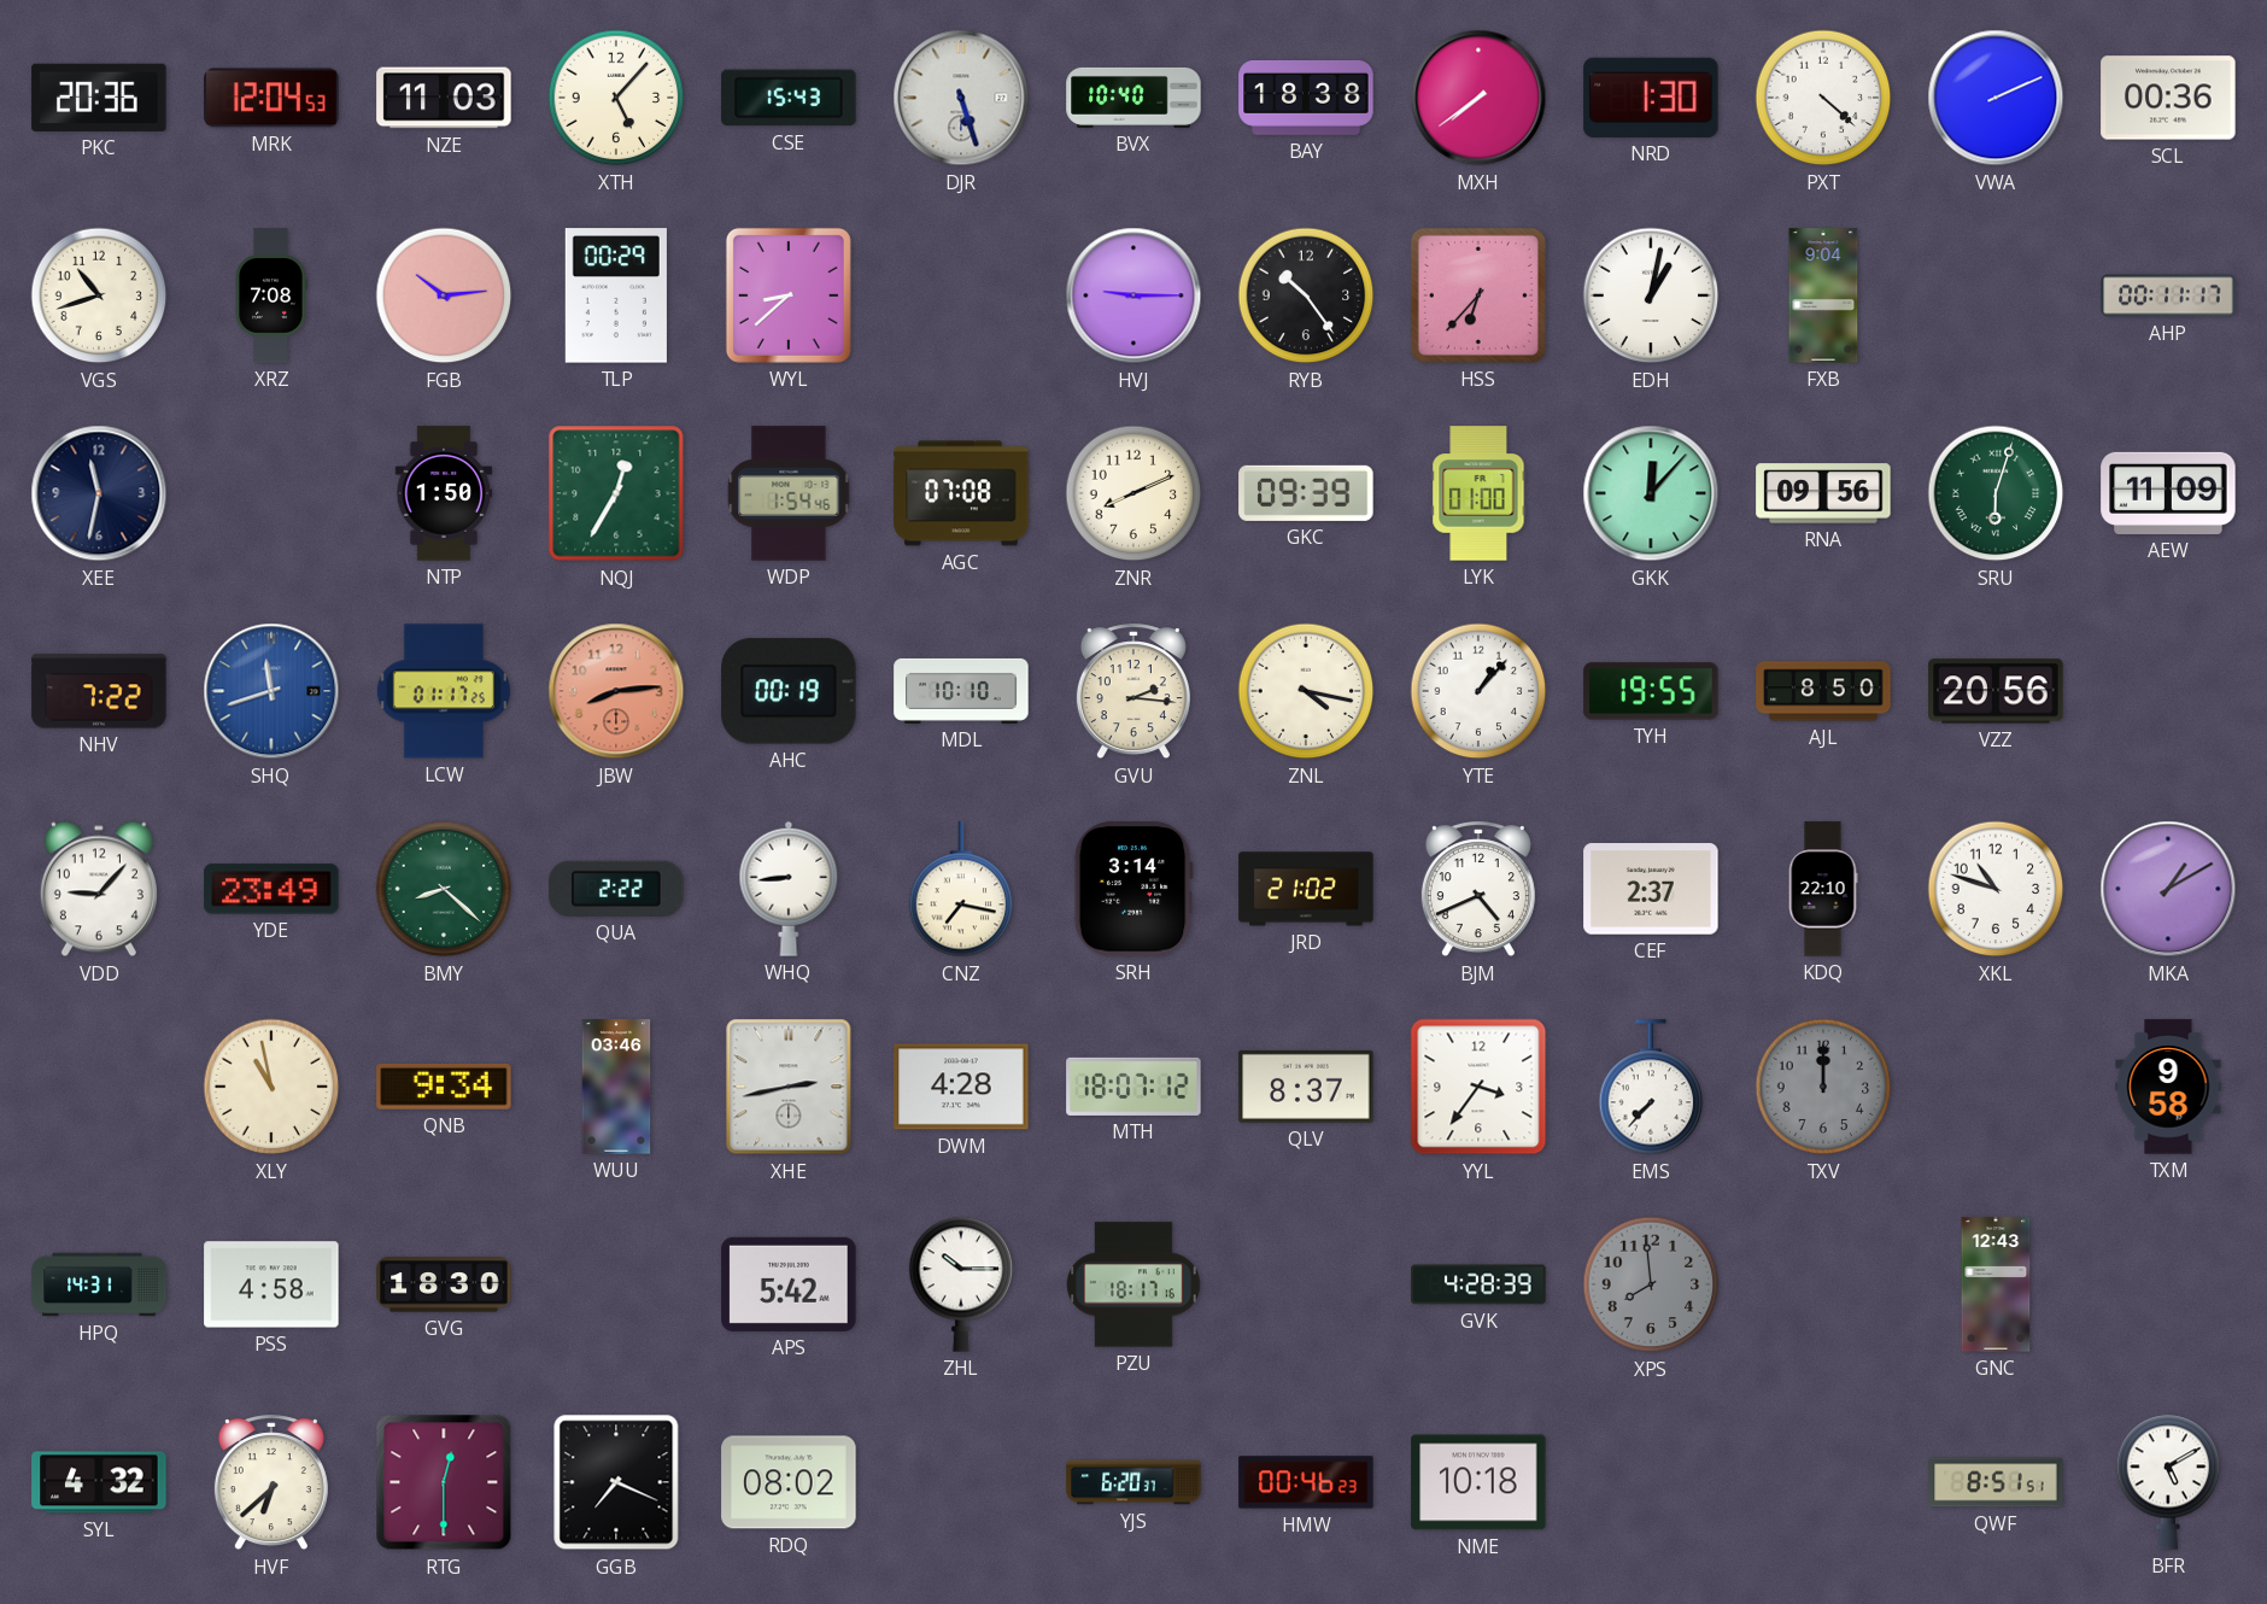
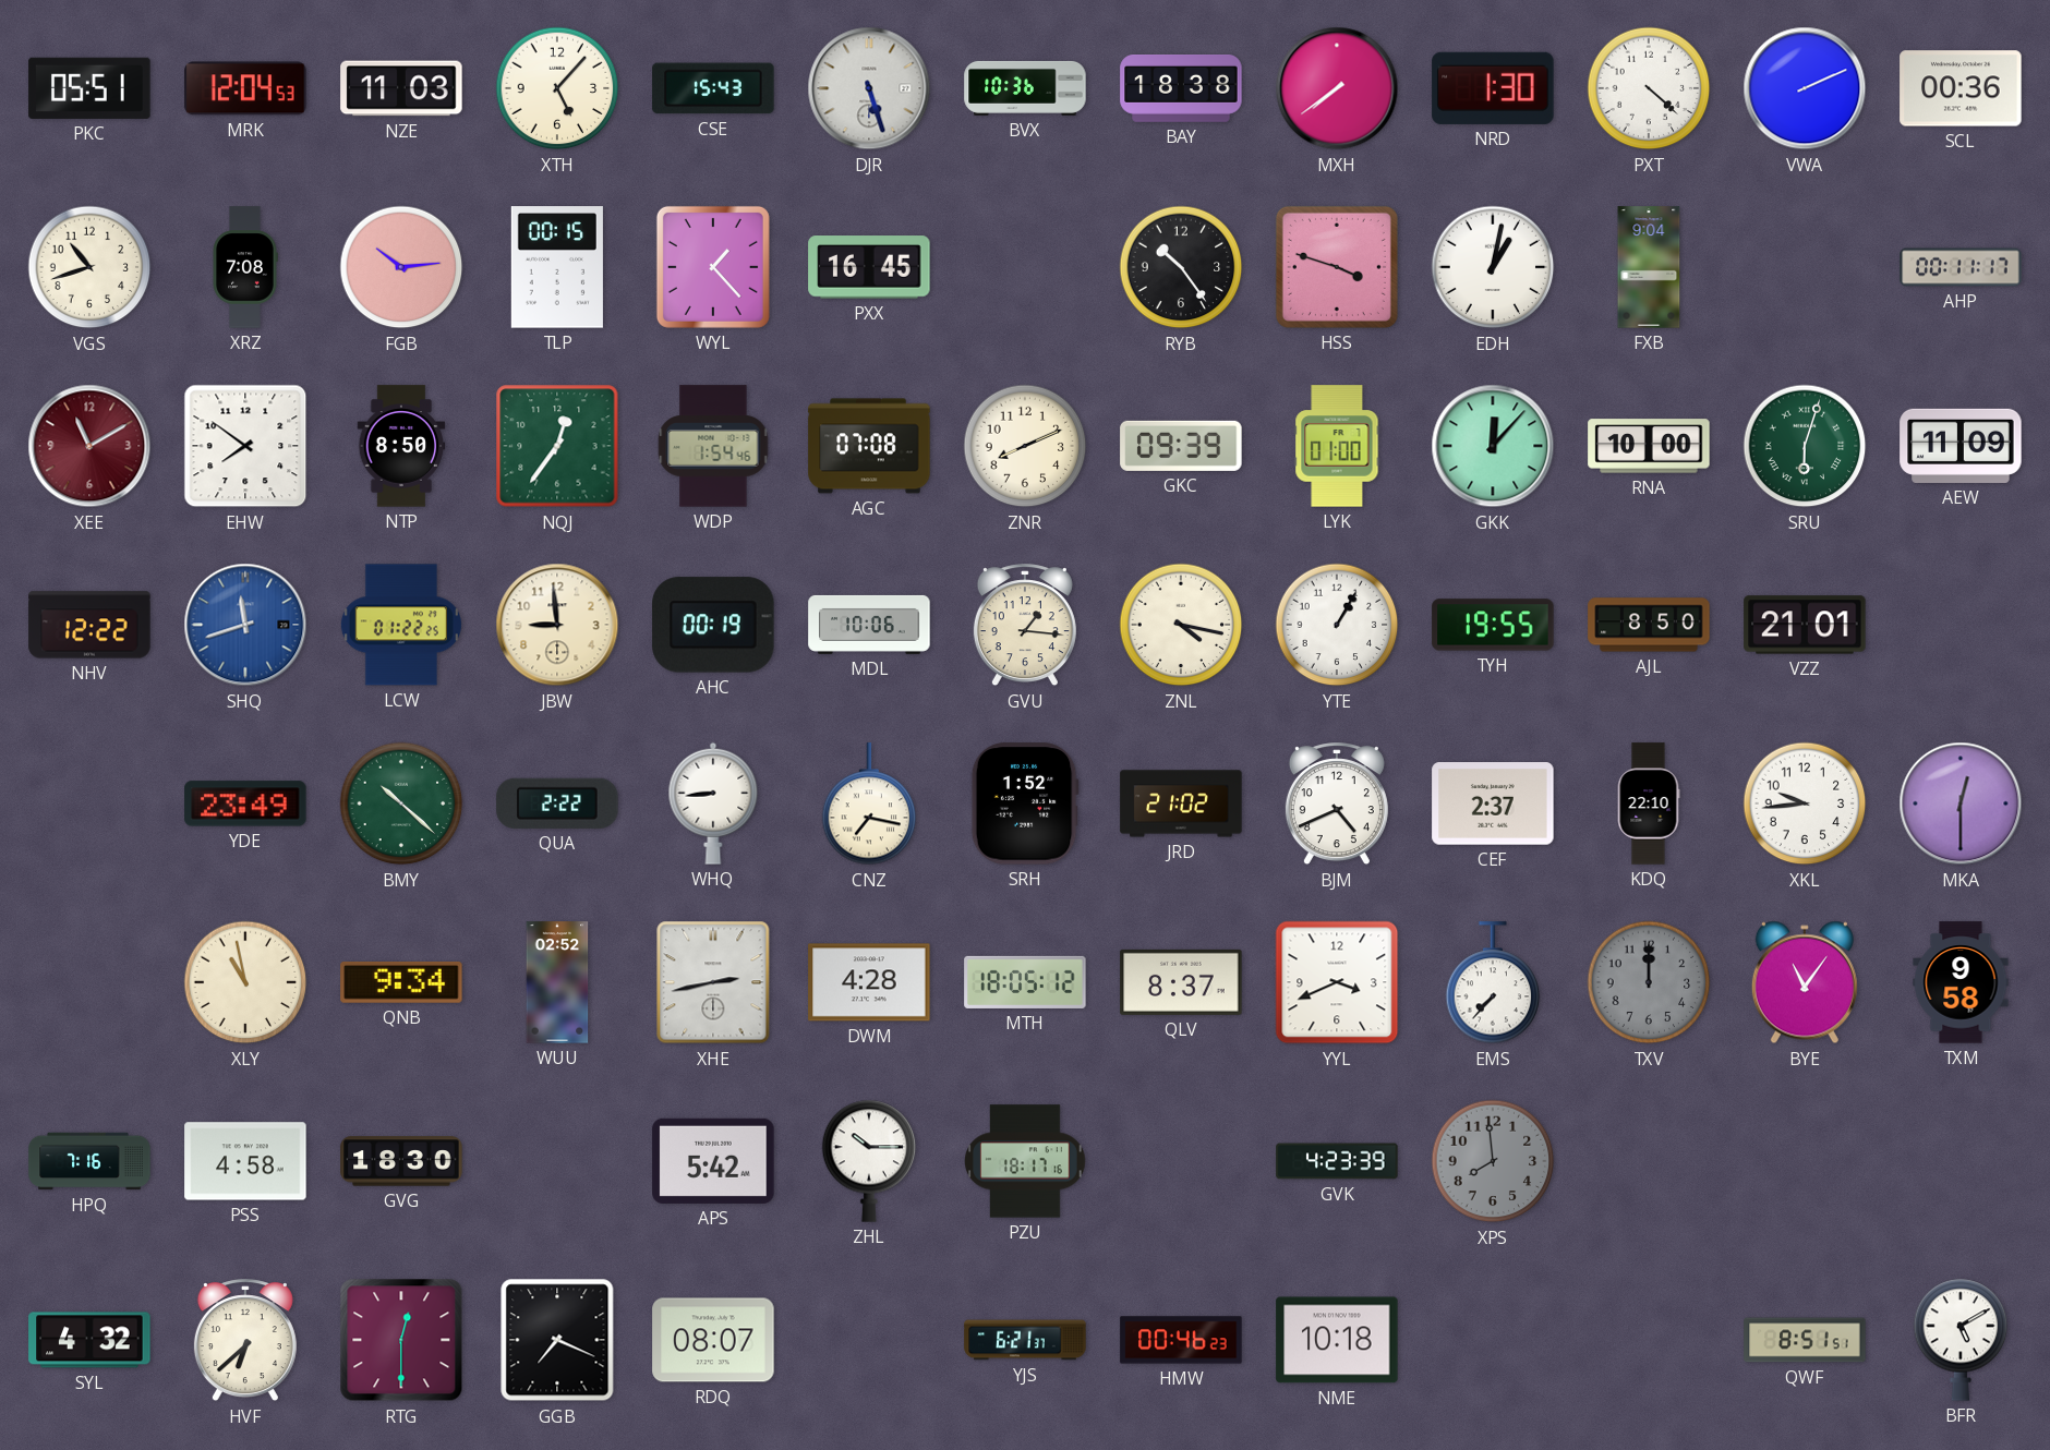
PKC: 20:36 -> 05:51 (89, 88)
BVX: 10:40 -> 10:36 (1025, 88)
TLP: 00:29 -> 00:15 (557, 267)
WYL: 8:38 -> 1:23 (713, 267)
PXX: none -> 16:45 (869, 267)
HVJ: 9:15 -> none (1133, 295)
HSS: 6:37 -> 3:48 (1337, 267)
XEE: 11:32 -> 11:10 (89, 446)
XEE dial: navy -> burgundy (89, 446)
EHW: none -> 7:51 (245, 446)
NTP: 1:50 -> 8:50 (401, 446)
NQJ: 12:35 -> 12:36 (557, 446)
RNA: 09:56 -> 10:00 (1649, 446)
NHV: 7:22 -> 12:22 (89, 625)
LCW: 01:17 -> 01:22 (401, 625)
JBW: 8:14 -> 8:59 (557, 625)
JBW dial: salmon -> cream (557, 625)
MDL: 10:10 -> 10:06 (869, 625)
GVU: 2:16 -> 1:16 (1025, 626)
YTE: 1:07 -> 1:05 (1337, 625)
VZZ: 20:56 -> 21:01 (1805, 625)
VDD: 9:07 -> none (99, 889)
BMY: 8:22 -> 10:22 (401, 803)
SRH: 3:14 -> 1:52 (1025, 803)
XKL: 10:48 -> 9:44 (1805, 803)
MKA: 1:10 -> 12:30 (1961, 803)
WUU: 03:46 -> 02:52 (557, 982)
MTH: 18:07 -> 18:05 (1025, 982)
YYL: 3:36 -> 3:41 (1337, 982)
BYE: none -> 11:06 (1805, 982)
HPQ: 14:31 -> 7:16 (89, 1161)
GVK: 4:28 -> 4:23 (1337, 1161)
GNC: 12:43 -> none (1996, 1284)
RDQ: 08:02 -> 08:07 (713, 1340)
YJS: 6:20 -> 6:21 (1025, 1340)
